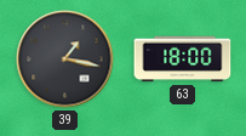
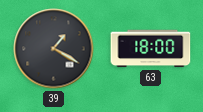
39: 1:17 -> 1:20 (54, 49)
